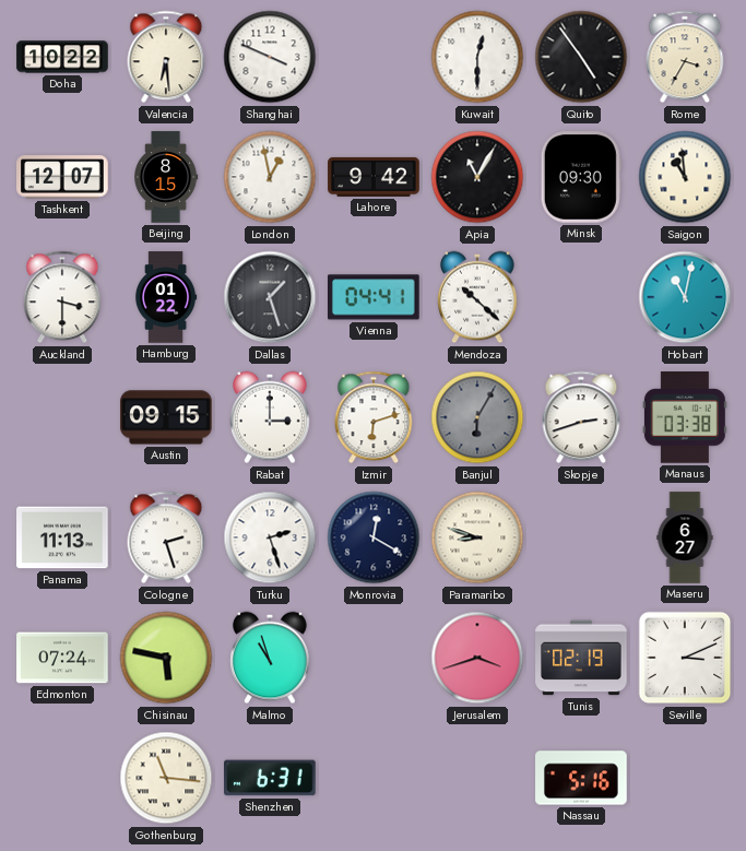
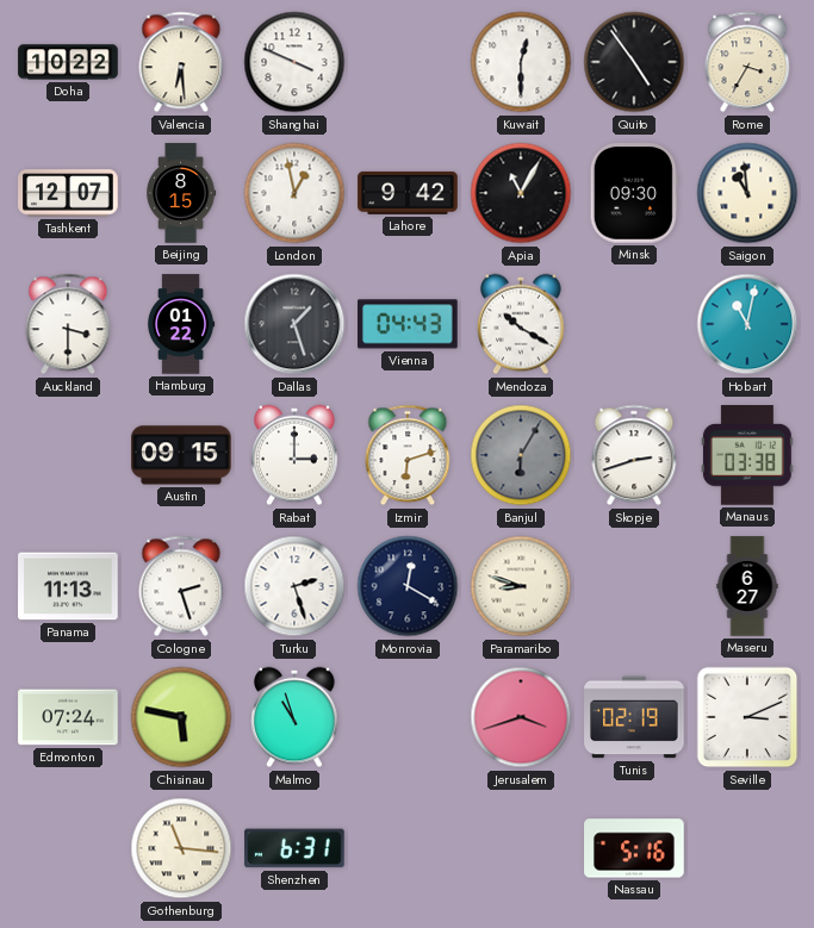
Vienna: 04:41 -> 04:43 (409, 324)
Mendoza: 10:22 -> 10:20 (521, 324)
